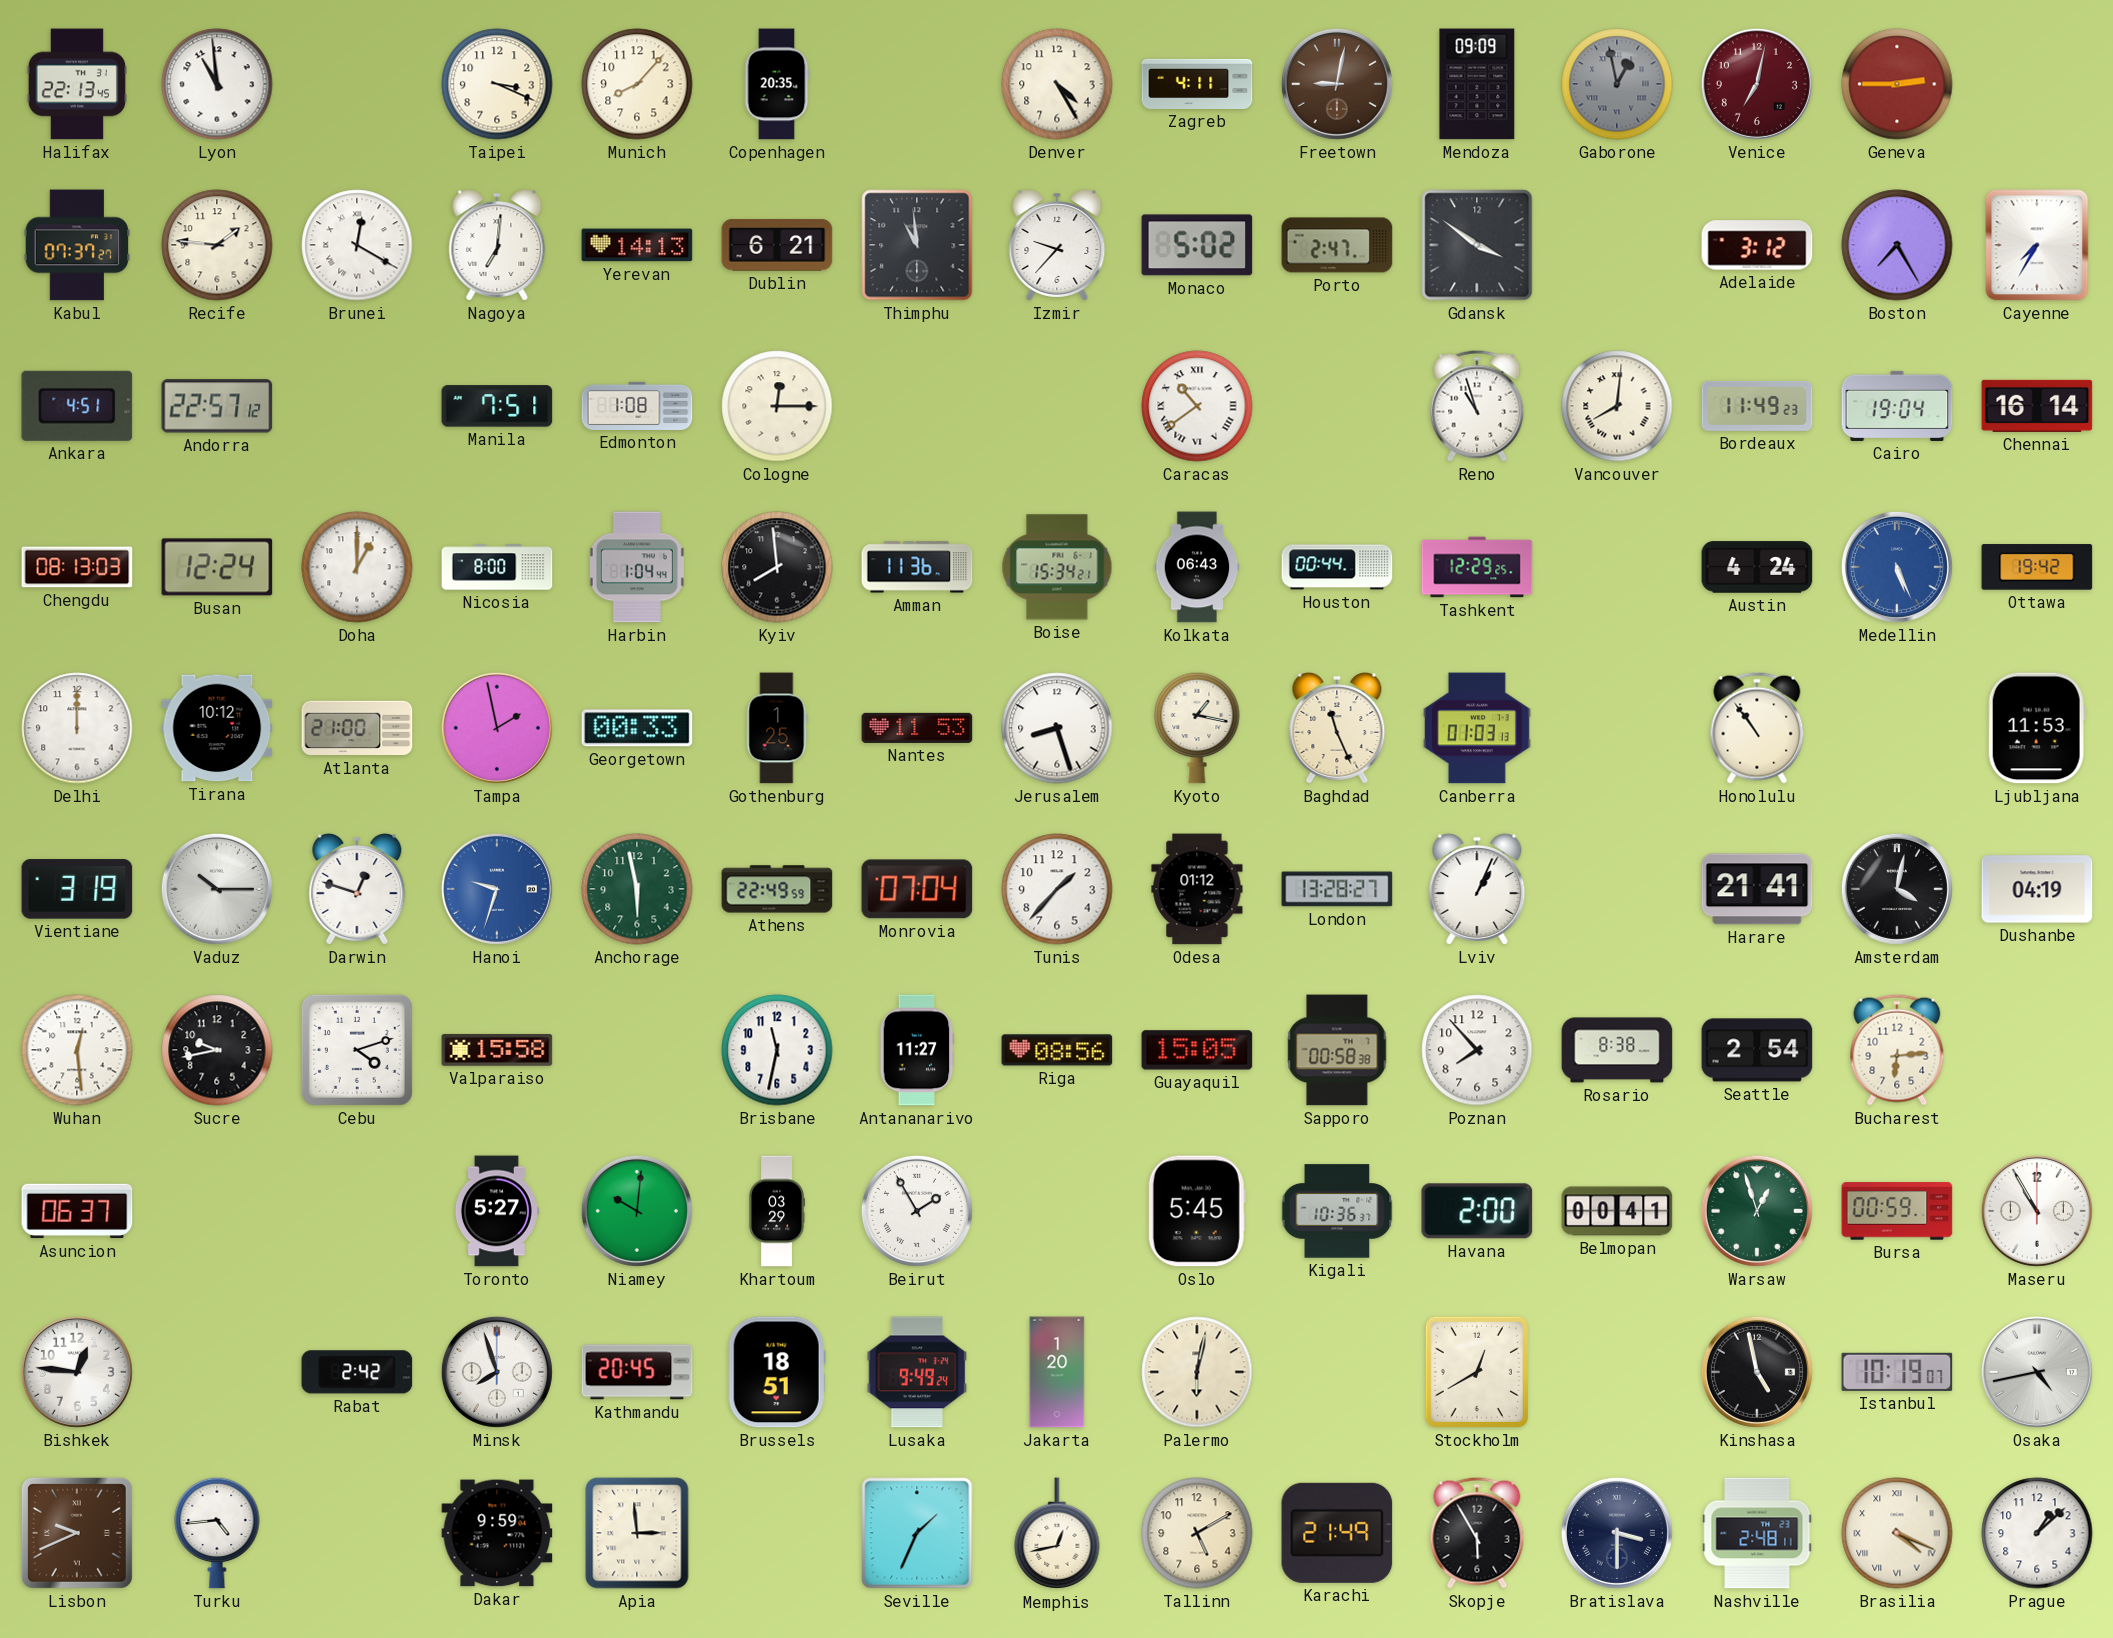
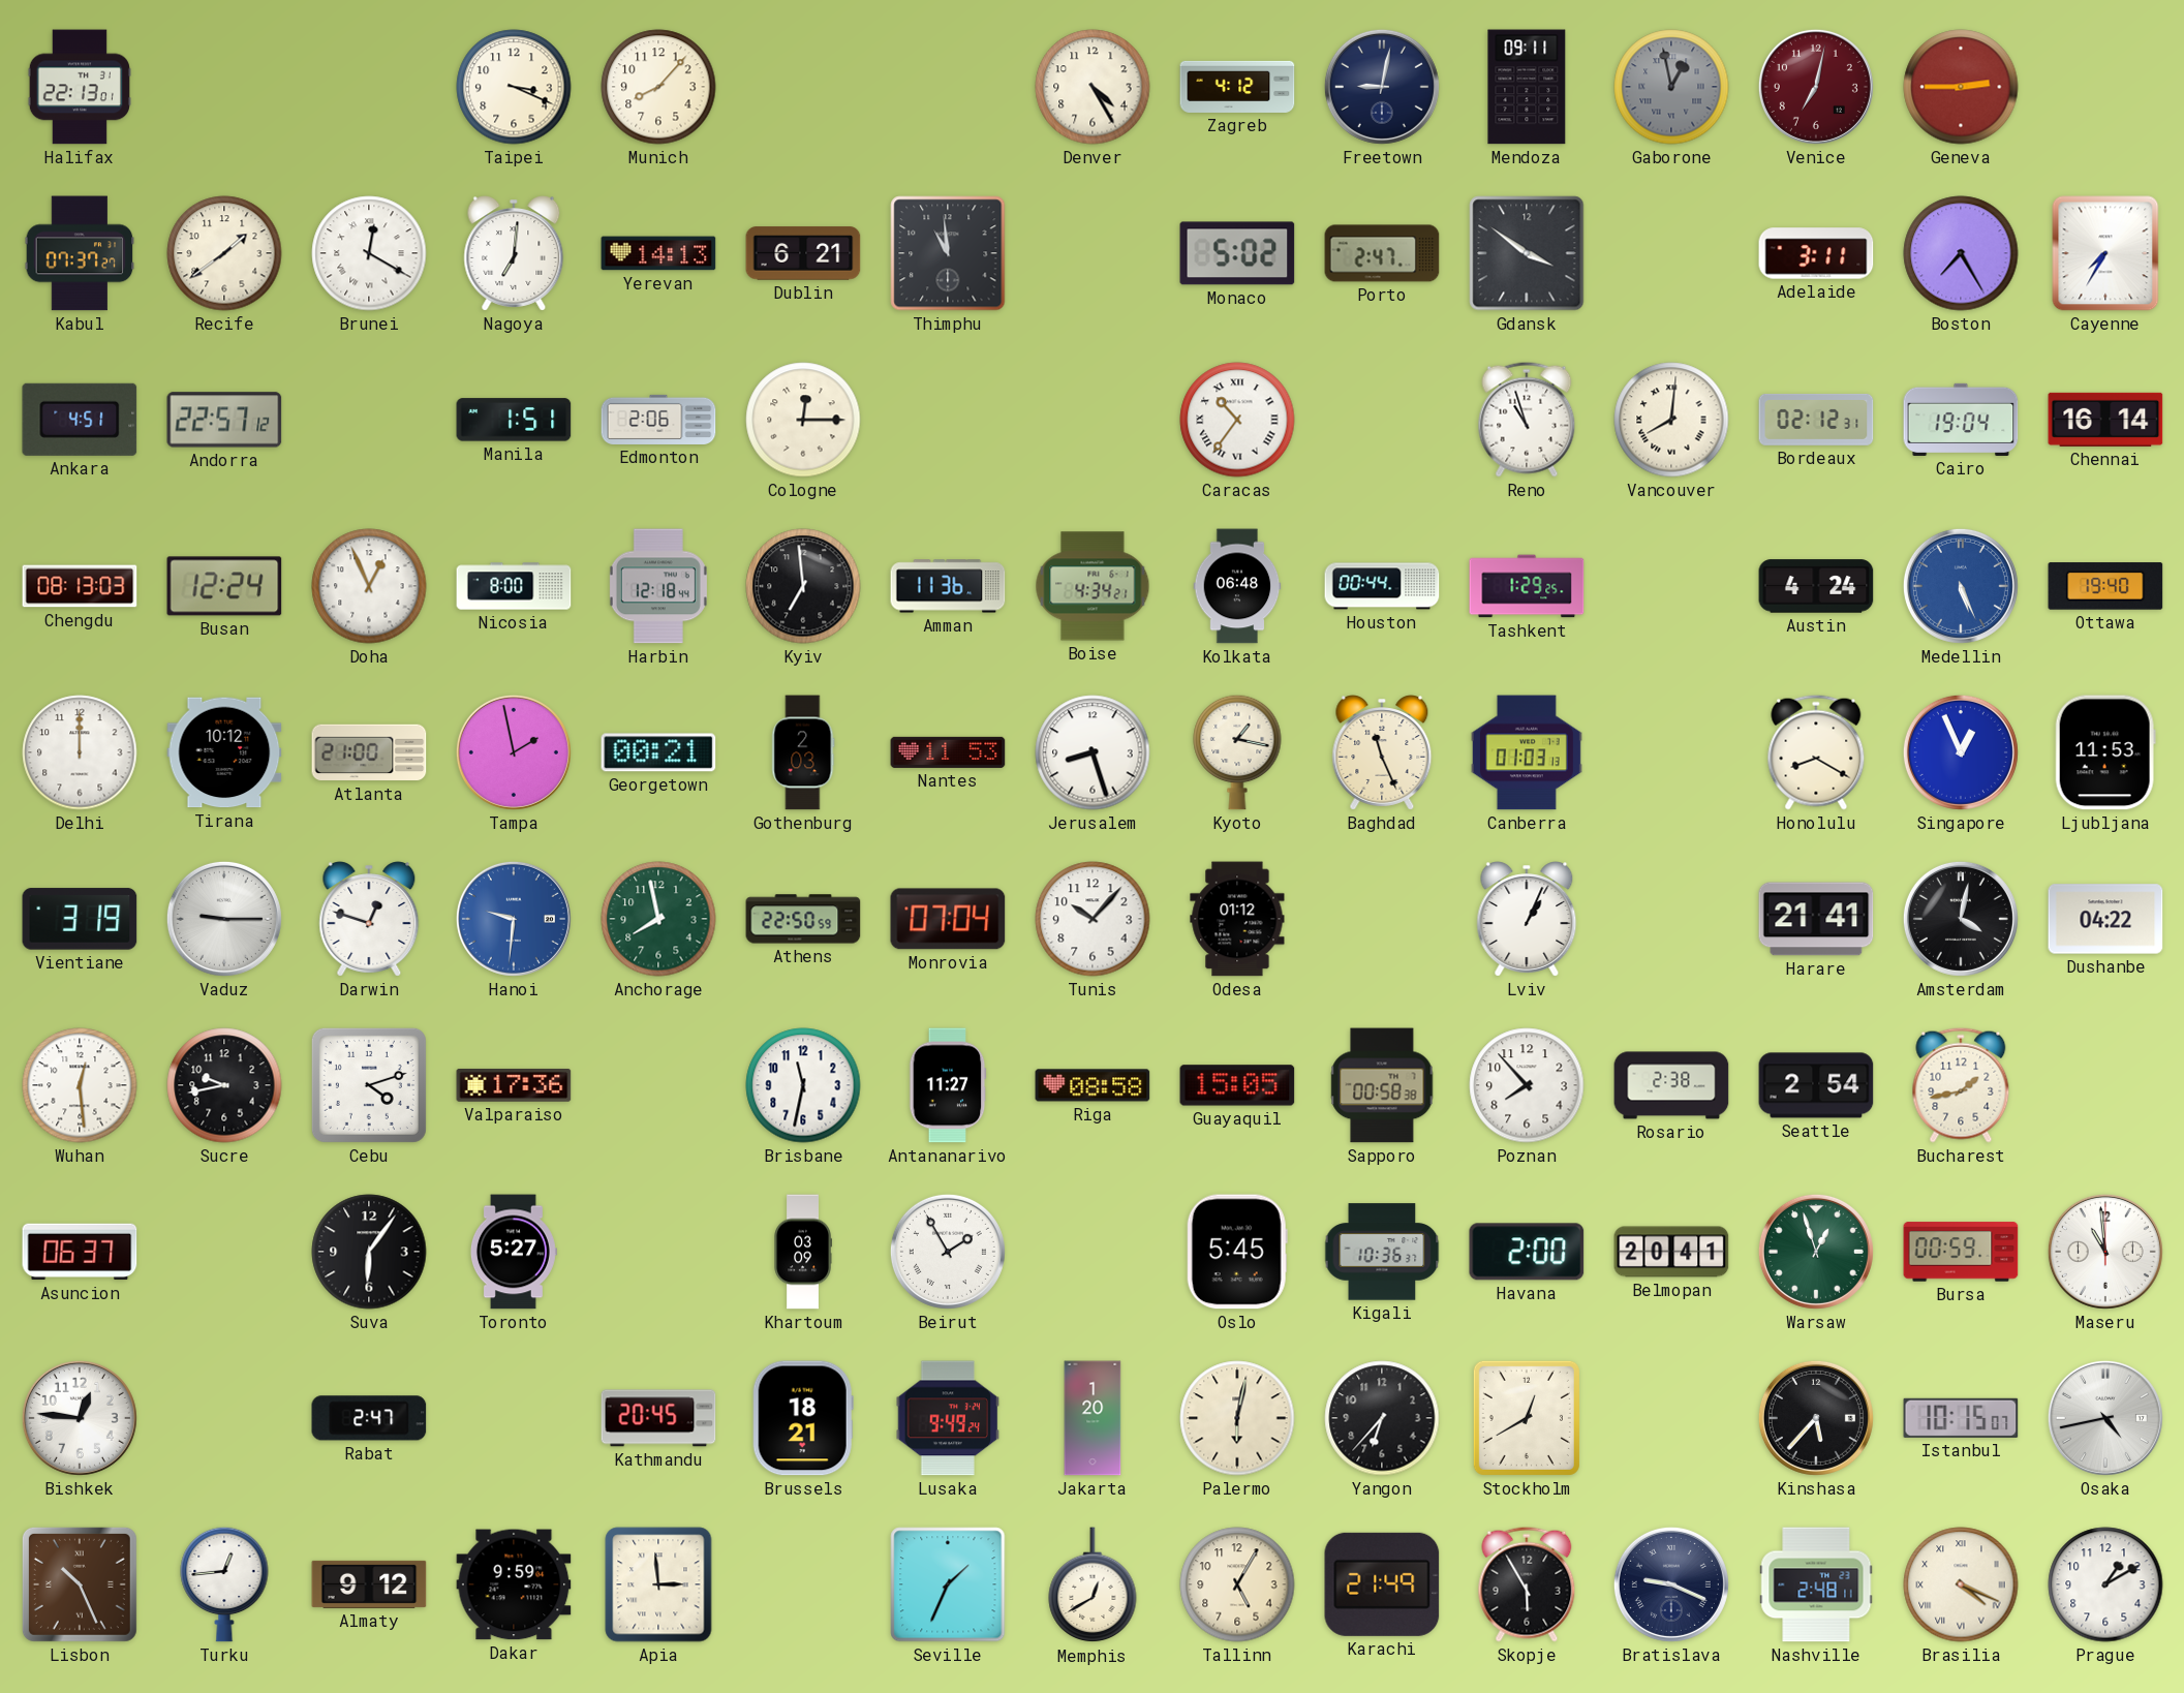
Halifax: 22:13:45 -> 22:13:01 (80, 87)
Lyon: 10:59 -> none (217, 84)
Copenhagen: 20:35 -> none (777, 84)
Zagreb: 4:11 -> 4:12 (1237, 87)
Freetown dial: brown -> navy (1382, 87)
Mendoza: 09:09 -> 09:11 (1527, 87)
Recife: 1:46 -> 1:39 (224, 253)
Izmir: 9:37 -> none (1057, 245)
Adelaide: 3:12 -> 3:11 (1816, 253)
Manila: 7:51 -> 1:51 (514, 420)
Edmonton: 1:08 -> 2:06 (658, 420)
Caracas: 10:39 -> 10:36 (1237, 420)
Bordeaux: 11:49 -> 02:12 (1816, 420)
Doha: 1:00 -> 12:56 (369, 586)
Harbin: 1:04 -> 12:18 (658, 586)
Kyiv: 7:59 -> 6:59 (803, 586)
Boise: 15:34 -> 4:34 (1093, 586)
Kolkata: 06:43 -> 06:48 (1237, 586)
Tashkent: 12:29 -> 1:29 (1527, 586)
Ottawa: 19:42 -> 19:40 (2105, 586)
Georgetown: 00:33 -> 00:21 (658, 752)
Gothenburg: 1:25 -> 2:03 (803, 752)
Honolulu: 10:54 -> 8:20 (1816, 752)
Singapore: none -> 12:56 (1961, 752)
Vaduz: 10:15 -> 9:15 (224, 919)
Hanoi: 9:33 -> 9:31 (514, 919)
Anchorage: 5:58 -> 7:58 (658, 919)
Athens: 22:49 -> 22:50 (803, 919)
Tunis: 1:37 -> 10:07 (1093, 919)
London: 13:28 -> none (1337, 889)
Dushanbe: 04:19 -> 04:22 (2105, 919)
Valparaiso: 15:58 -> 17:36 (514, 1085)
Riga: 08:56 -> 08:58 (1093, 1085)
Rosario: 8:38 -> 2:38 (1671, 1085)
Bucharest: 6:14 -> 1:43 (1961, 1085)
Suva: none -> 6:06 (369, 1252)
Niamey: 10:01 -> none (637, 1211)
Khartoum: 03:29 -> 03:09 (803, 1252)
Belmopan: 00:41 -> 20:41 (1671, 1252)
Maseru: 10:55 -> 10:59 (2105, 1252)
Rabat: 2:42 -> 2:47 (369, 1418)
Minsk: 7:57 -> none (497, 1372)
Brussels: 18:51 -> 18:21 (803, 1418)
Yangon: none -> 6:37 (1382, 1418)
Kinshasa: 4:58 -> 5:37 (1816, 1418)
Istanbul: 10:19 -> 10:15 (1961, 1418)
Lisbon: 9:41 -> 10:26 (80, 1584)
Turku: 4:44 -> 12:44 (224, 1584)
Almaty: none -> 9:12 (369, 1584)
Memphis: 12:43 -> 12:40 (1093, 1586)
Tallinn: 5:10 -> 5:05 (1237, 1584)
Bratislava: 3:30 -> 9:19 (1671, 1584)
Prague: 1:08 -> 1:10 (2105, 1584)
